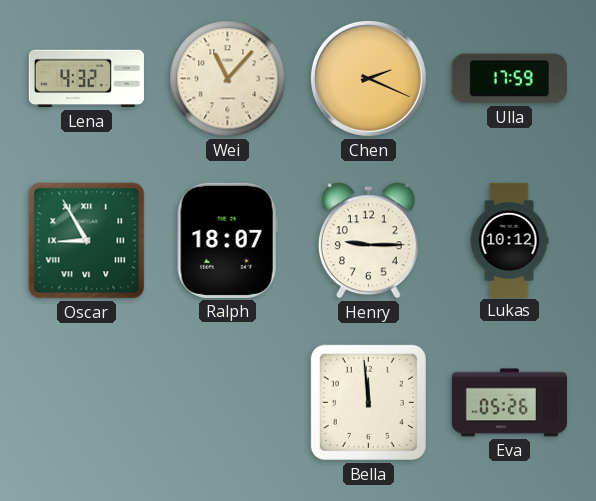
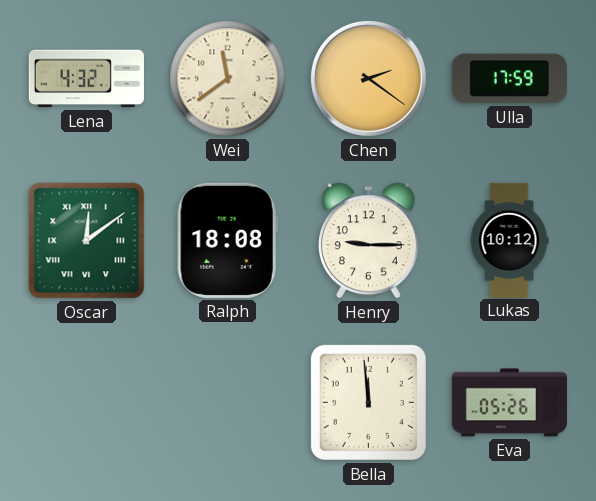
Wei: 11:07 -> 11:39 (228, 79)
Chen: 2:19 -> 2:21 (368, 78)
Oscar: 8:55 -> 12:09 (87, 241)
Ralph: 18:07 -> 18:08 (227, 240)
